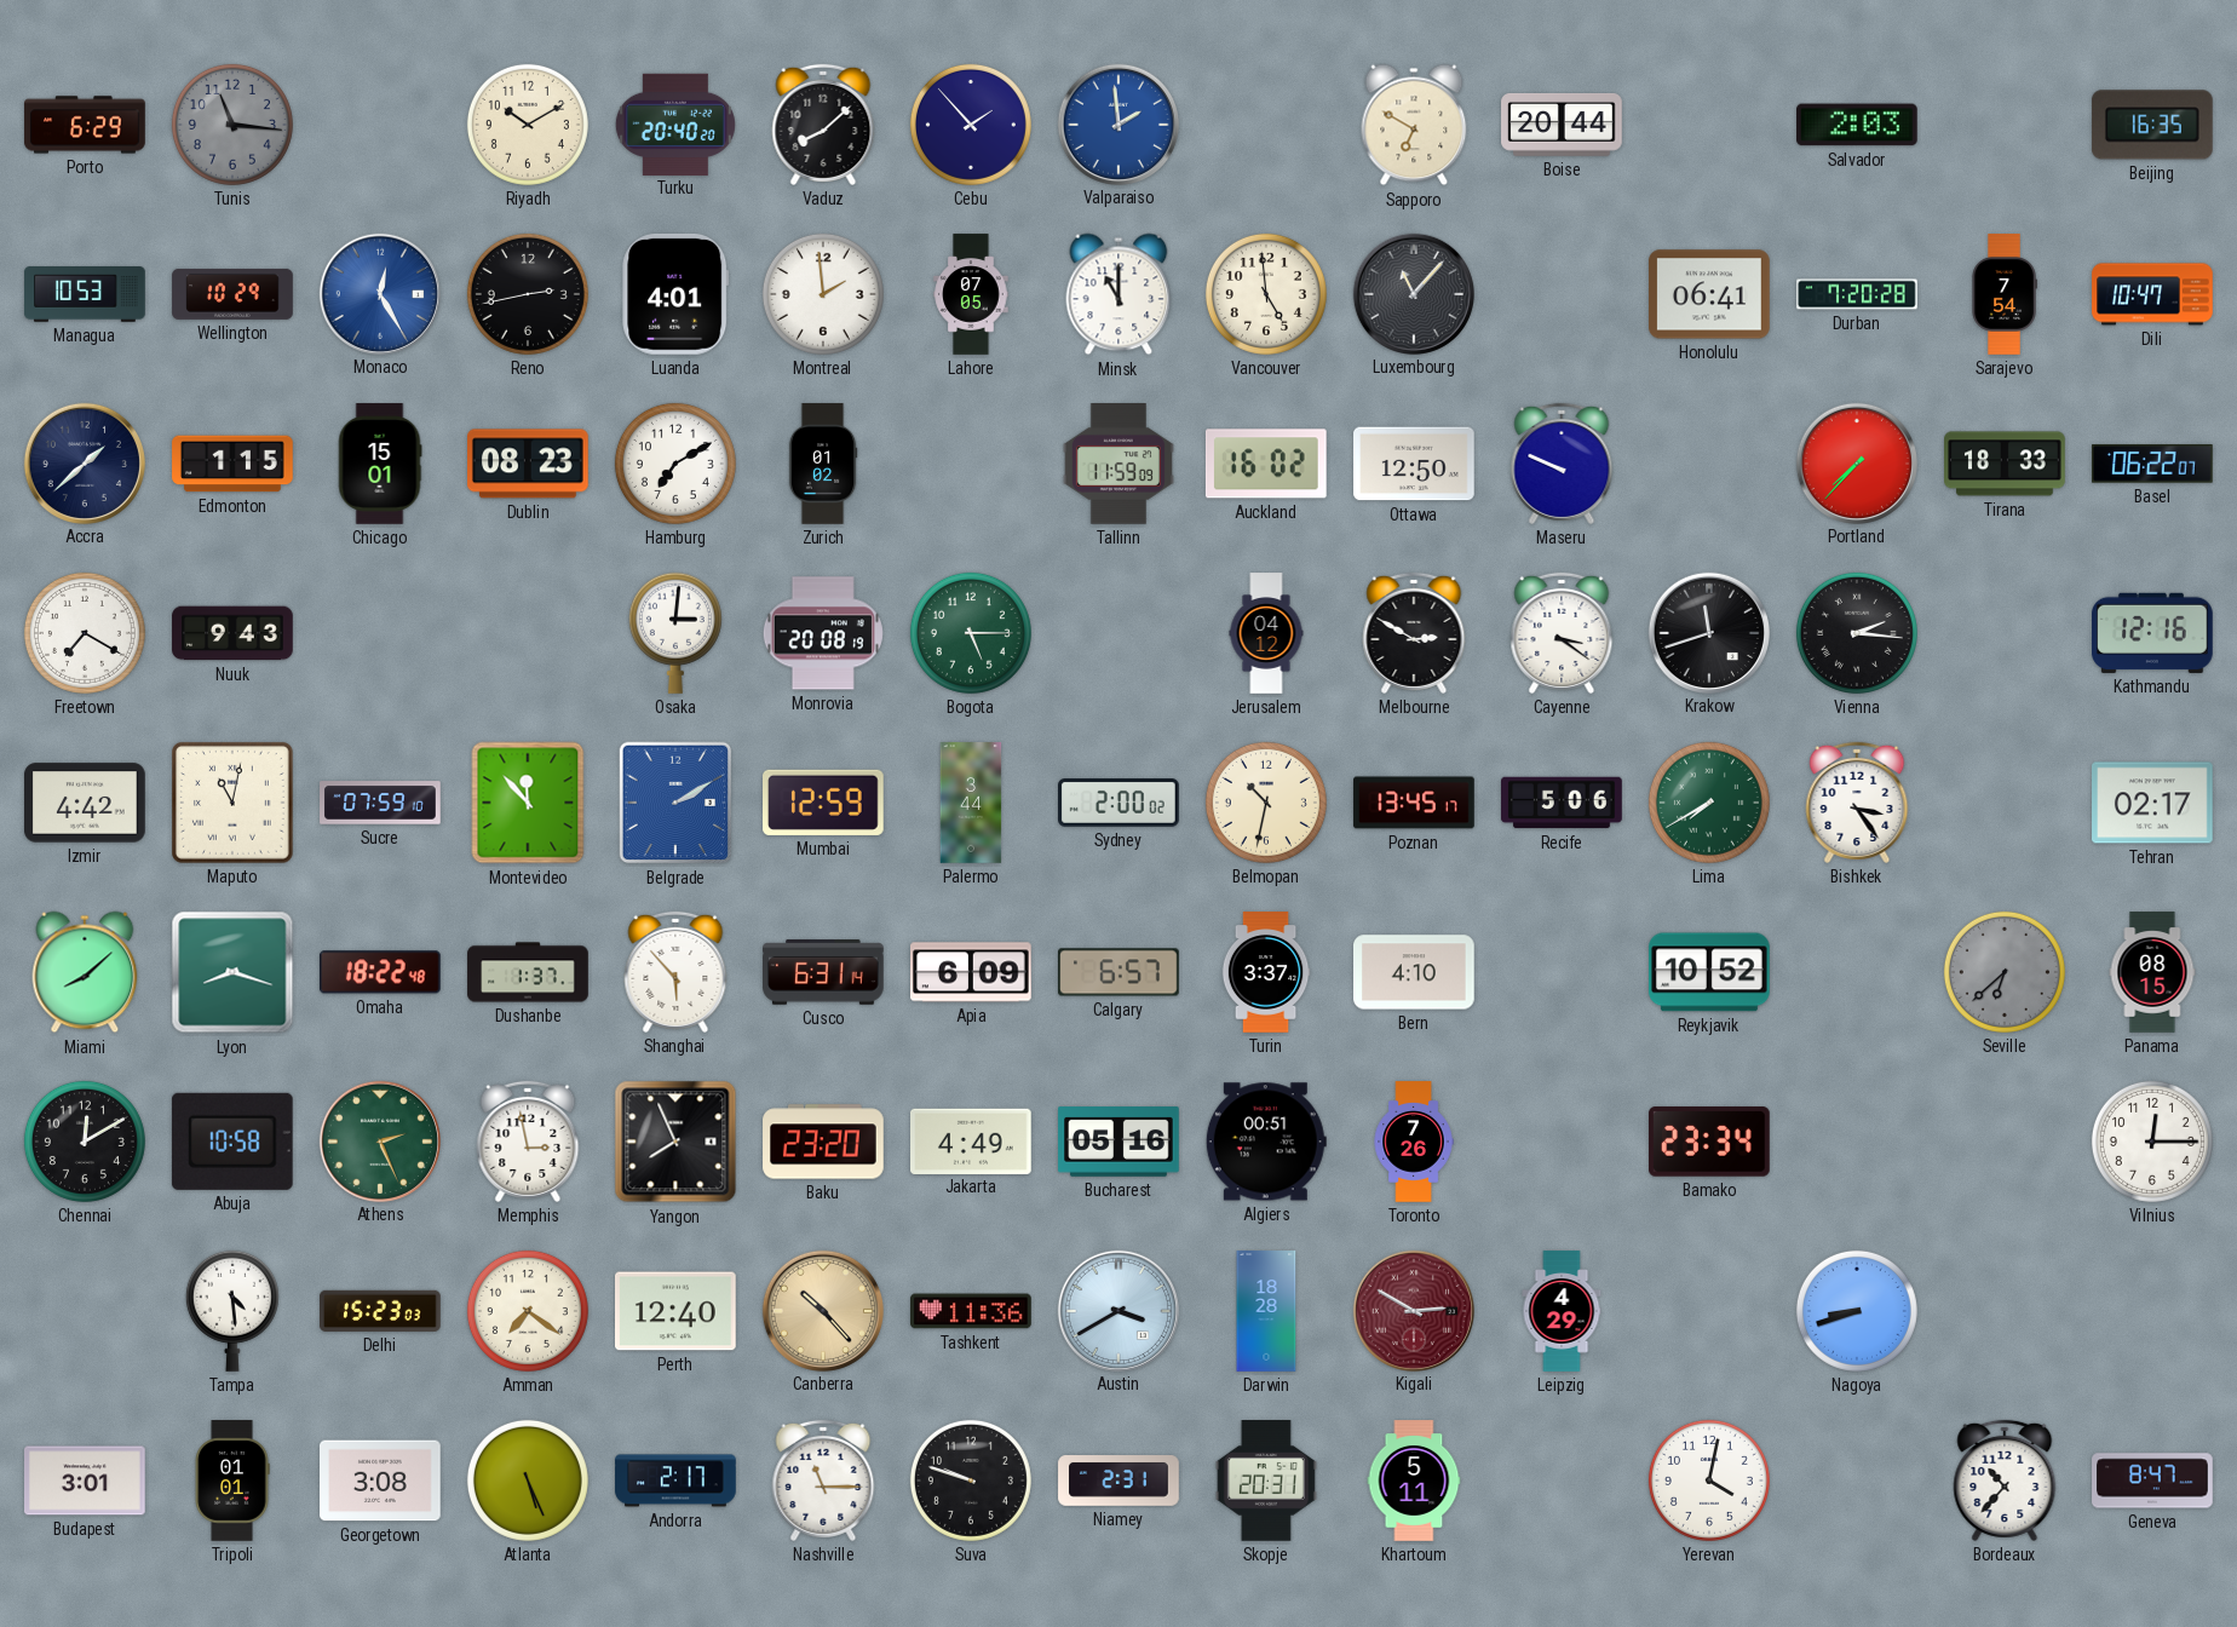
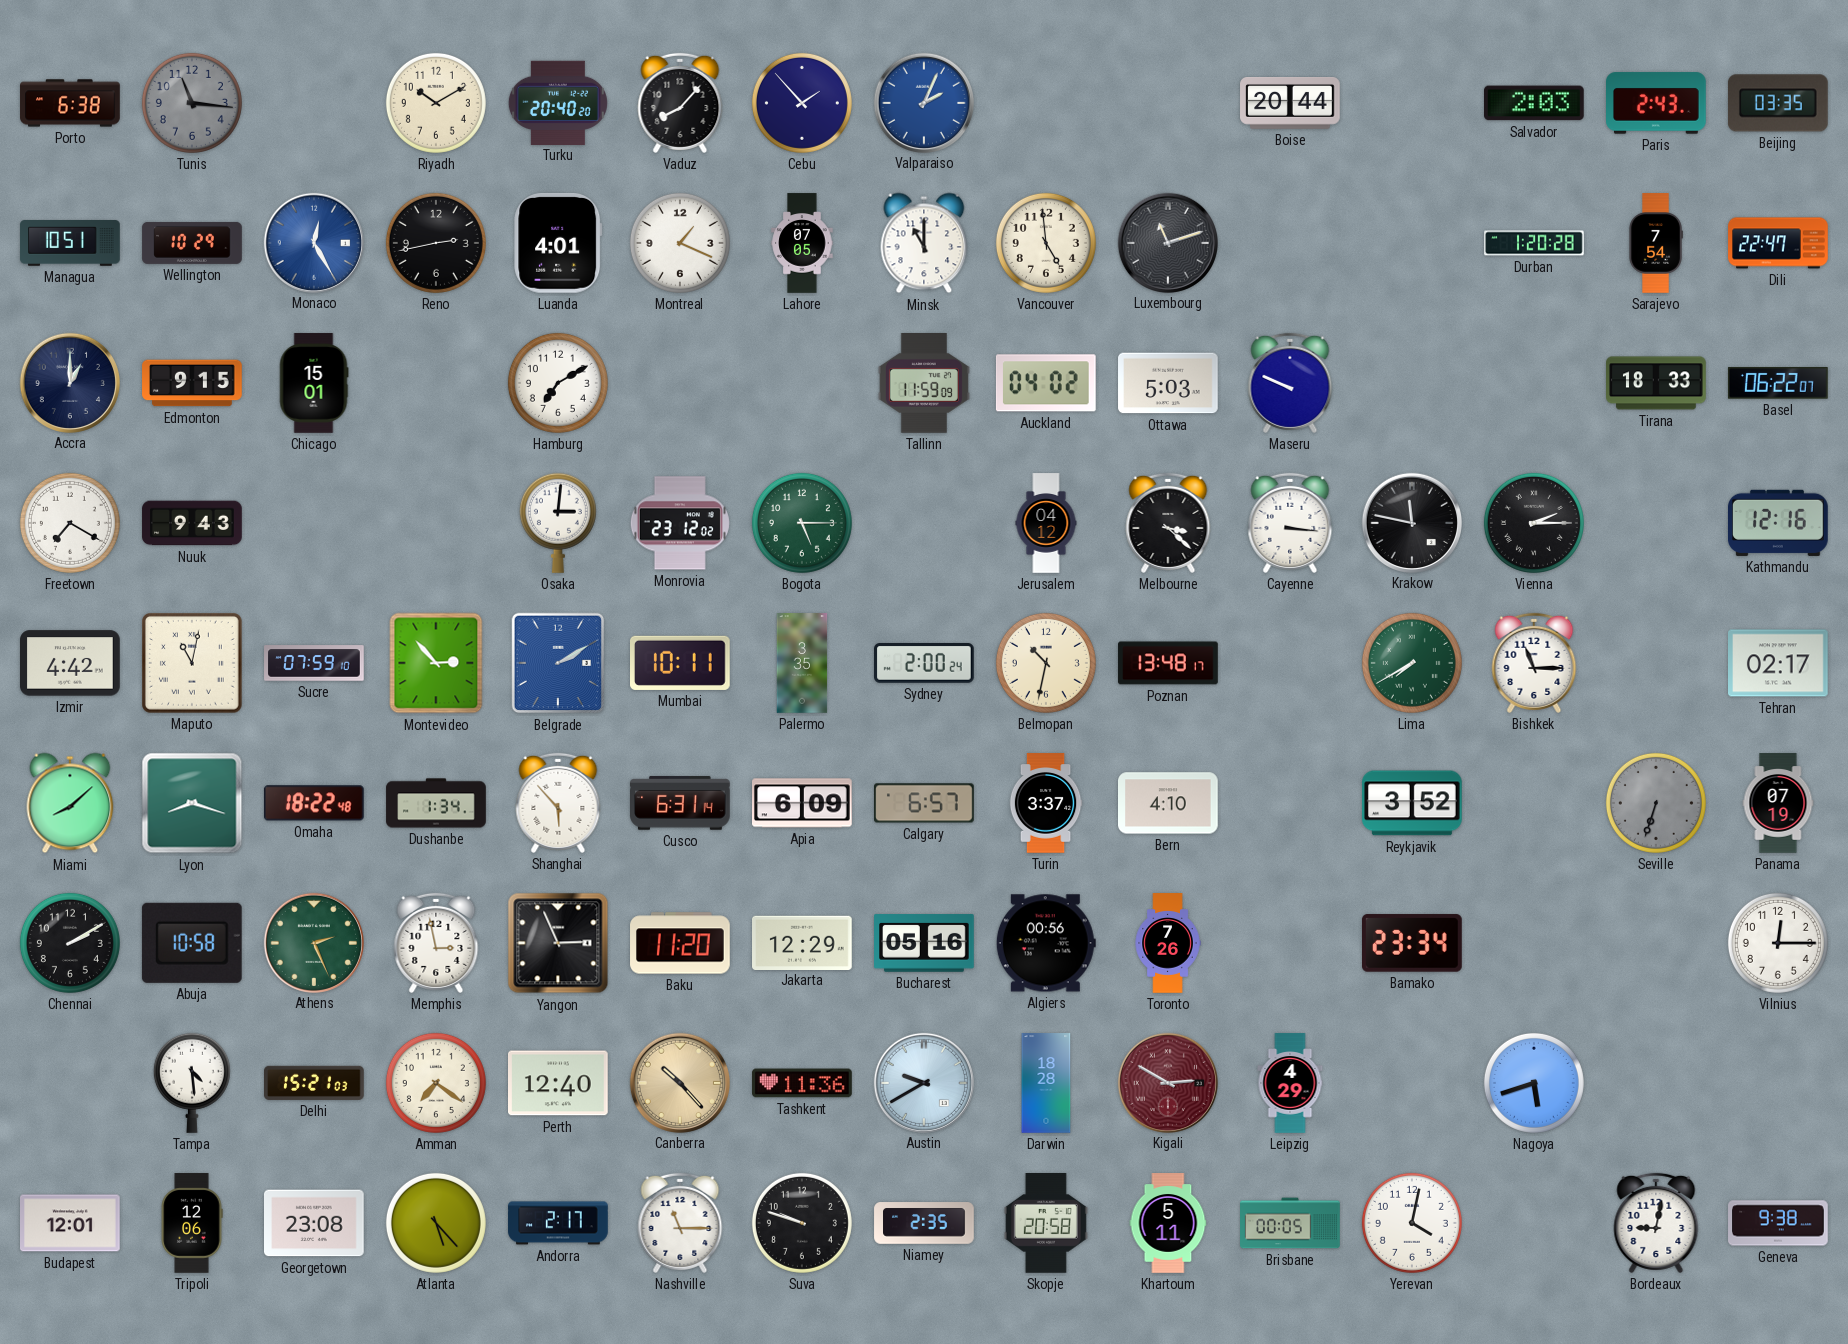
Porto: 6:29 -> 6:38 (70, 103)
Vaduz: 8:08 -> 8:07 (680, 103)
Valparaiso: 1:59 -> 2:04 (923, 102)
Sapporo: 6:50 -> none (1414, 125)
Paris: none -> 2:43 (1657, 103)
Beijing: 16:35 -> 03:35 (1778, 103)
Managua: 10:53 -> 10:51 (70, 244)
Montreal: 1:59 -> 1:19 (680, 243)
Luxembourg: 11:07 -> 11:12 (1167, 242)
Honolulu: 06:41 -> none (1710, 294)
Durban: 7:20 -> 1:20 (1534, 243)
Dili: 10:47 -> 22:47 (1778, 243)
Accra: 1:38 -> 1:00 (69, 382)
Edmonton: 1:15 -> 9:15 (192, 383)
Dublin: 08:23 -> none (529, 464)
Zurich: 01:02 -> none (823, 464)
Auckland: 16:02 -> 04:02 (1046, 383)
Ottawa: 12:50 -> 5:03 (1168, 383)
Portland: 7:37 -> none (1856, 462)
Monrovia: 20:08 -> 23:12 (680, 523)
Melbourne: 2:50 -> 3:22 (1168, 523)
Cayenne: 3:21 -> 3:16 (1290, 523)
Krakow: 11:42 -> 11:47 (1411, 522)
Vienna: 2:16 -> 2:15 (1534, 523)
Montevideo: 11:53 -> 2:53 (436, 663)
Mumbai: 12:59 -> 10:11 (681, 663)
Palermo: 3:44 -> 3:35 (802, 663)
Sydney: 2:00:02 -> 2:00:24 (925, 664)
Poznan: 13:45 -> 13:48 (1168, 663)
Recife: 5:06 -> none (1562, 803)
Bishkek: 3:24 -> 11:15 (1534, 663)
Dushanbe: 1:37 -> 1:34 (436, 803)
Reykjavik: 10:52 -> 3:52 (1413, 803)
Seville: 6:38 -> 6:33 (1656, 803)
Panama: 08:15 -> 07:19 (1778, 803)
Chennai: 12:10 -> 2:10 (70, 943)
Yangon: 7:56 -> 2:56 (558, 943)
Baku: 23:20 -> 11:20 (680, 943)
Jakarta: 4:49 -> 12:29 (803, 942)
Algiers: 00:51 -> 00:56 (1046, 943)
Delhi: 15:23 -> 15:21 (315, 1083)
Austin: 3:40 -> 9:40 (923, 1082)
Nagoya: 8:42 -> 5:42 (1534, 1083)
Budapest: 3:01 -> 12:01 (71, 1223)
Tripoli: 01:01 -> 12:06 (192, 1223)
Georgetown: 3:08 -> 23:08 (315, 1223)
Atlanta: 5:26 -> 5:23 (436, 1223)
Niamey: 2:31 -> 2:35 (924, 1223)
Skopje: 20:31 -> 20:58 (1046, 1224)
Brisbane: none -> 00:05 (1290, 1223)
Bordeaux: 10:37 -> 9:02 (1656, 1223)
Geneva: 8:47 -> 9:38 (1778, 1223)
